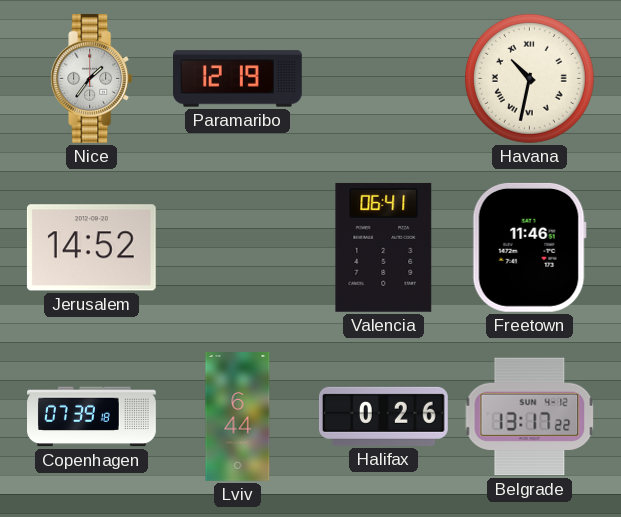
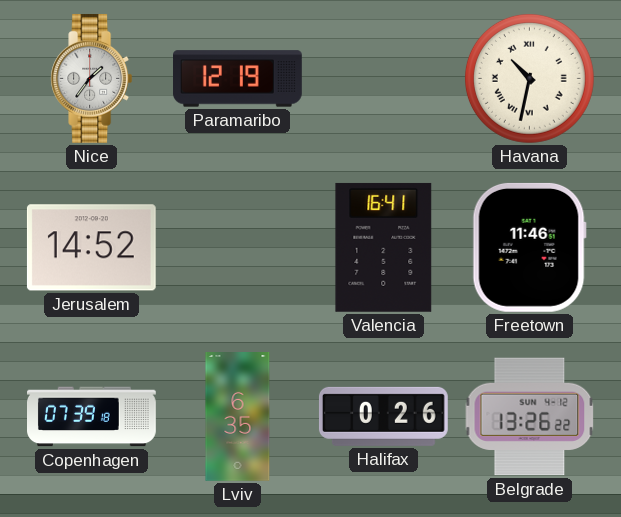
Valencia: 06:41 -> 16:41 (384, 247)
Lviv: 6:44 -> 6:35 (238, 417)
Belgrade: 13:17 -> 13:26 (530, 417)
